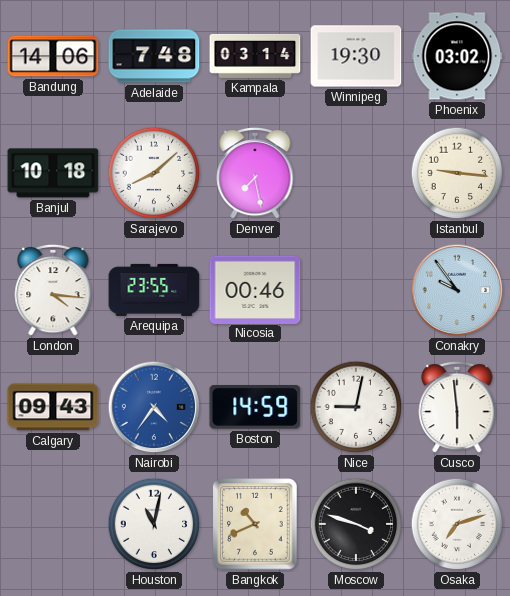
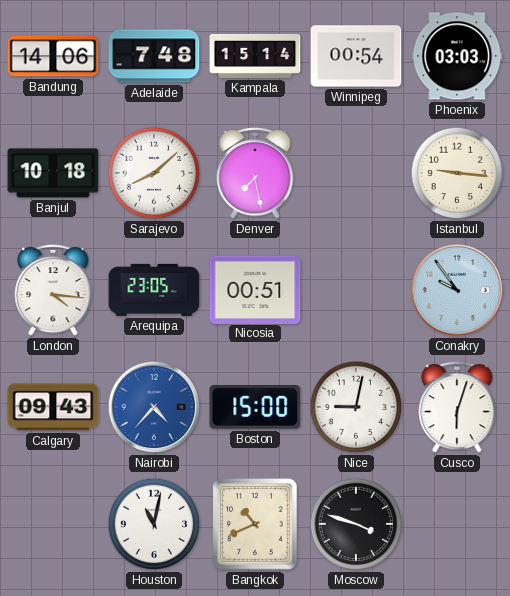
Kampala: 03:14 -> 15:14 (255, 56)
Winnipeg: 19:30 -> 00:54 (356, 56)
Phoenix: 03:02 -> 03:03 (457, 56)
Arequipa: 23:55 -> 23:05 (154, 290)
Nicosia: 00:46 -> 00:51 (255, 289)
Nairobi: 4:36 -> 4:37 (154, 407)
Boston: 14:59 -> 15:00 (255, 407)
Cusco: 5:59 -> 6:03 (457, 407)
Osaka: 7:12 -> none (457, 524)
